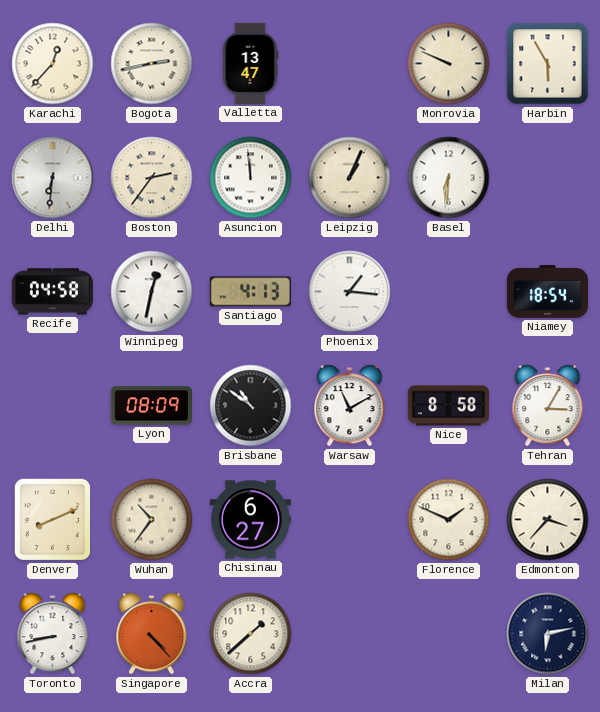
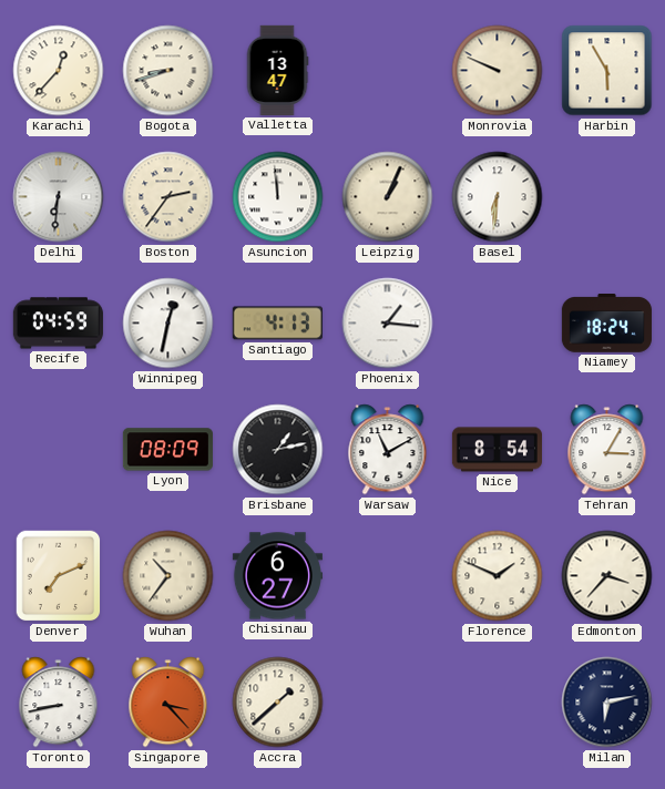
Bogota: 2:43 -> 8:42 (168, 71)
Recife: 04:58 -> 04:59 (58, 324)
Niamey: 18:54 -> 18:24 (606, 324)
Brisbane: 10:51 -> 1:13 (278, 450)
Nice: 8:58 -> 8:54 (497, 450)
Denver: 8:11 -> 7:11 (59, 576)
Singapore: 4:23 -> 3:23 (168, 703)
